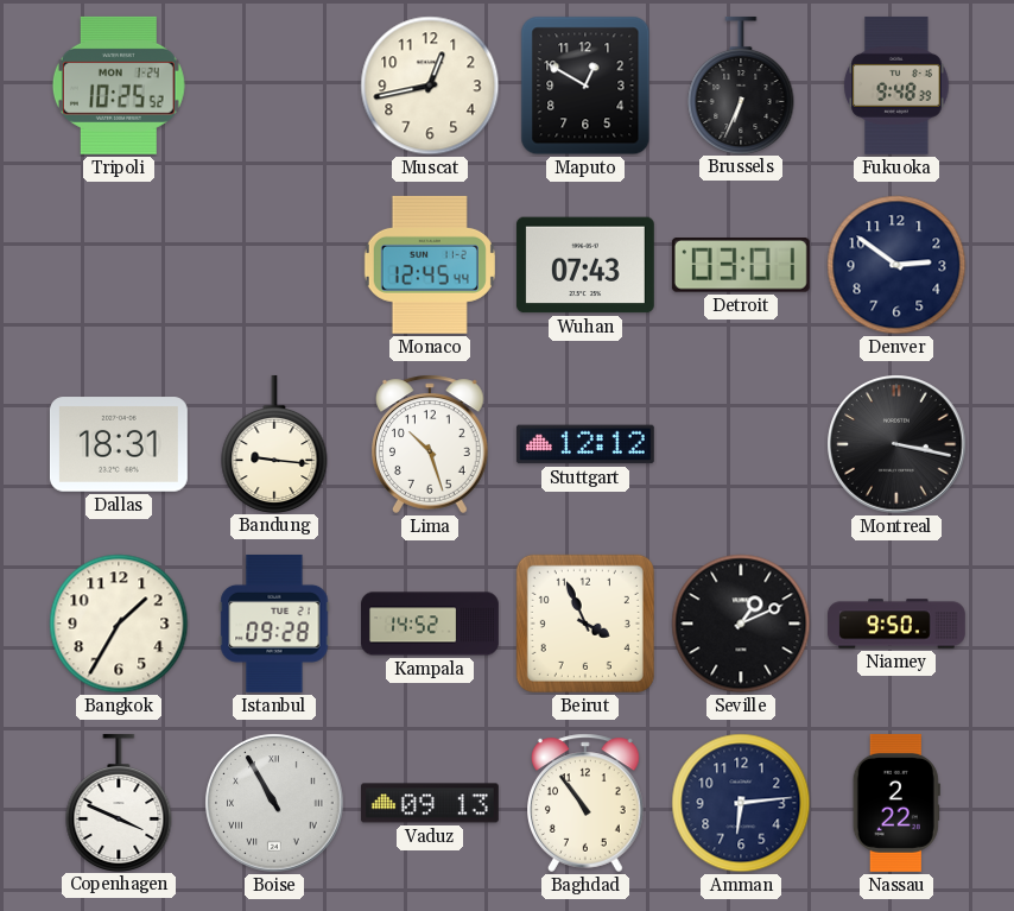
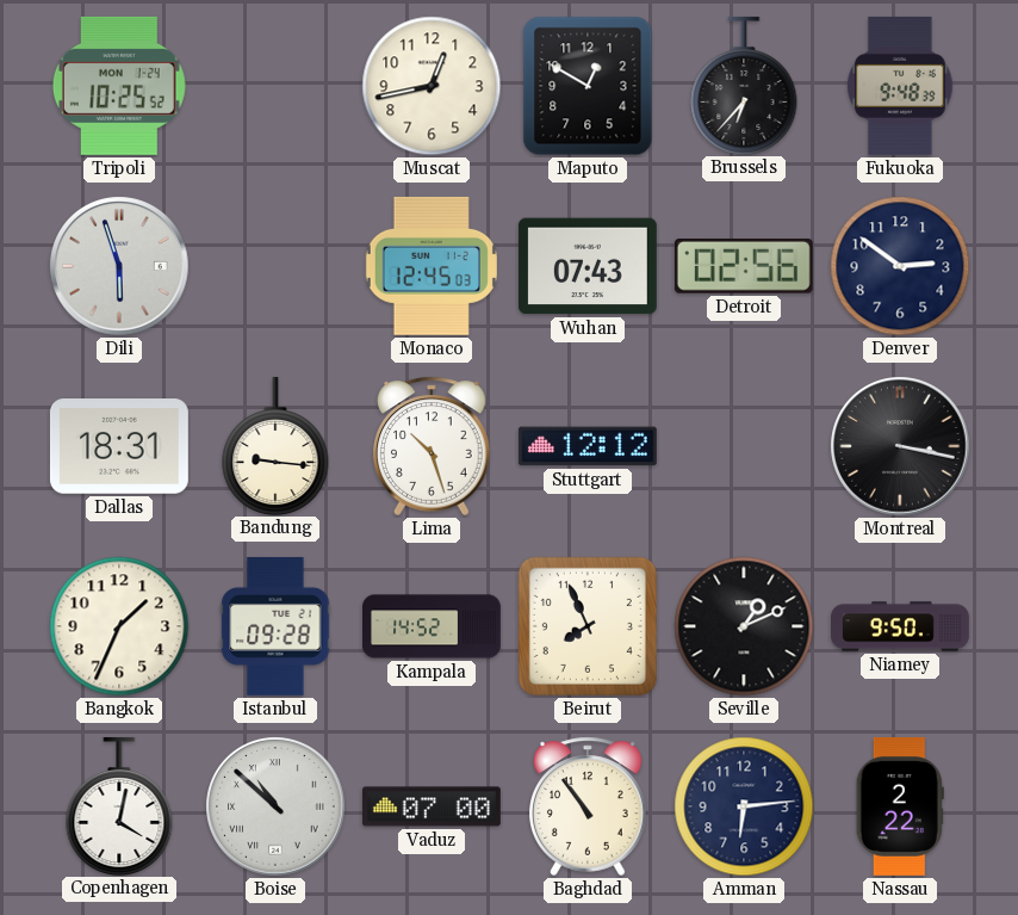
Brussels: 6:34 -> 6:37 (744, 85)
Dili: none -> 5:57 (119, 266)
Monaco: 12:45:44 -> 12:45:03 (432, 266)
Detroit: 03:01 -> 02:56 (744, 267)
Bangkok: 1:35 -> 1:34 (119, 626)
Beirut: 3:56 -> 7:56 (588, 626)
Copenhagen: 3:49 -> 4:02 (119, 805)
Boise: 10:55 -> 10:52 (275, 806)
Vaduz: 09:13 -> 07:00 (432, 806)
